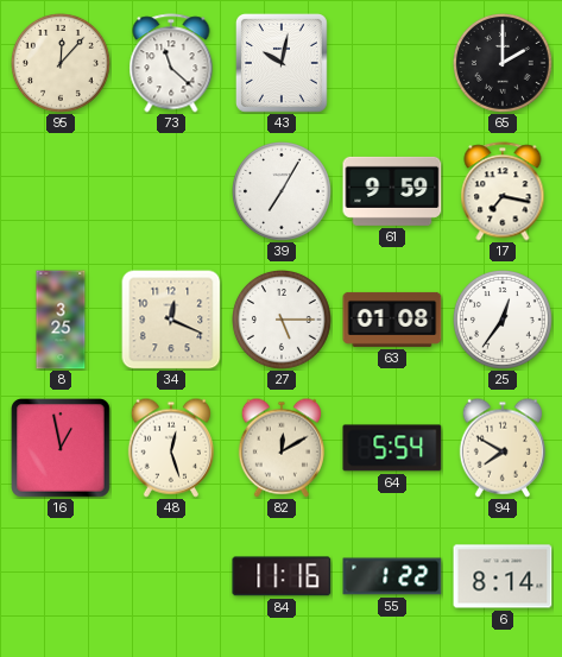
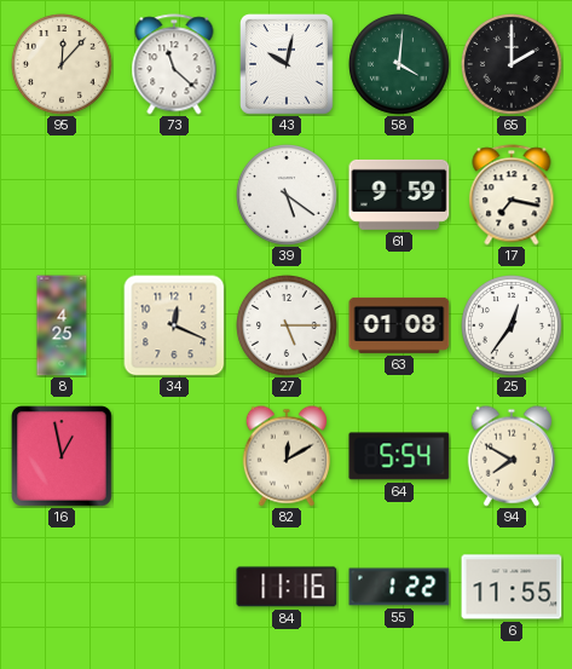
58: none -> 4:01 (400, 65)
39: 7:05 -> 5:21 (288, 196)
8: 3:25 -> 4:25 (62, 325)
48: 12:27 -> none (170, 448)
6: 8:14 -> 11:55 (512, 587)
